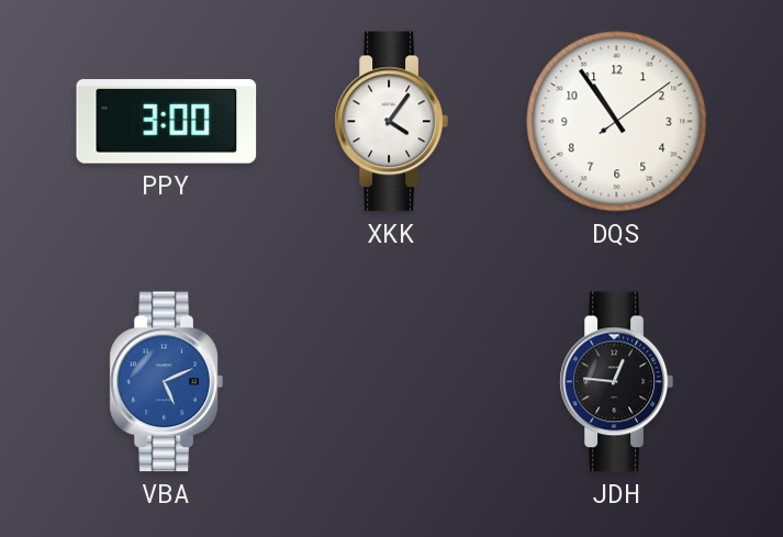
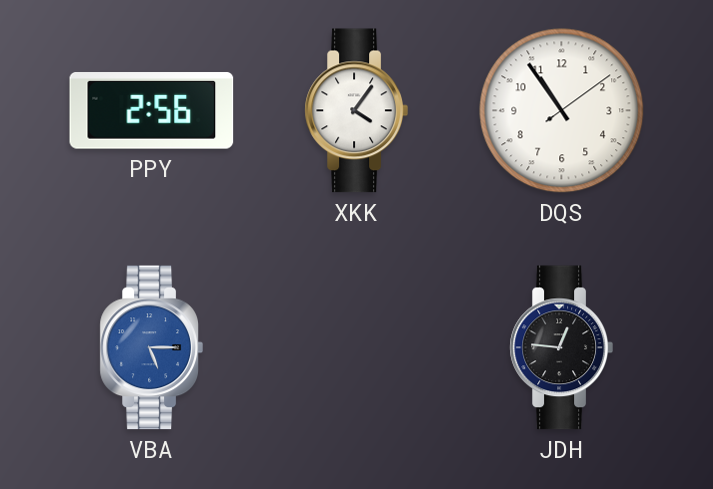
PPY: 3:00 -> 2:56 (152, 111)
VBA: 5:11 -> 5:15 (151, 348)
